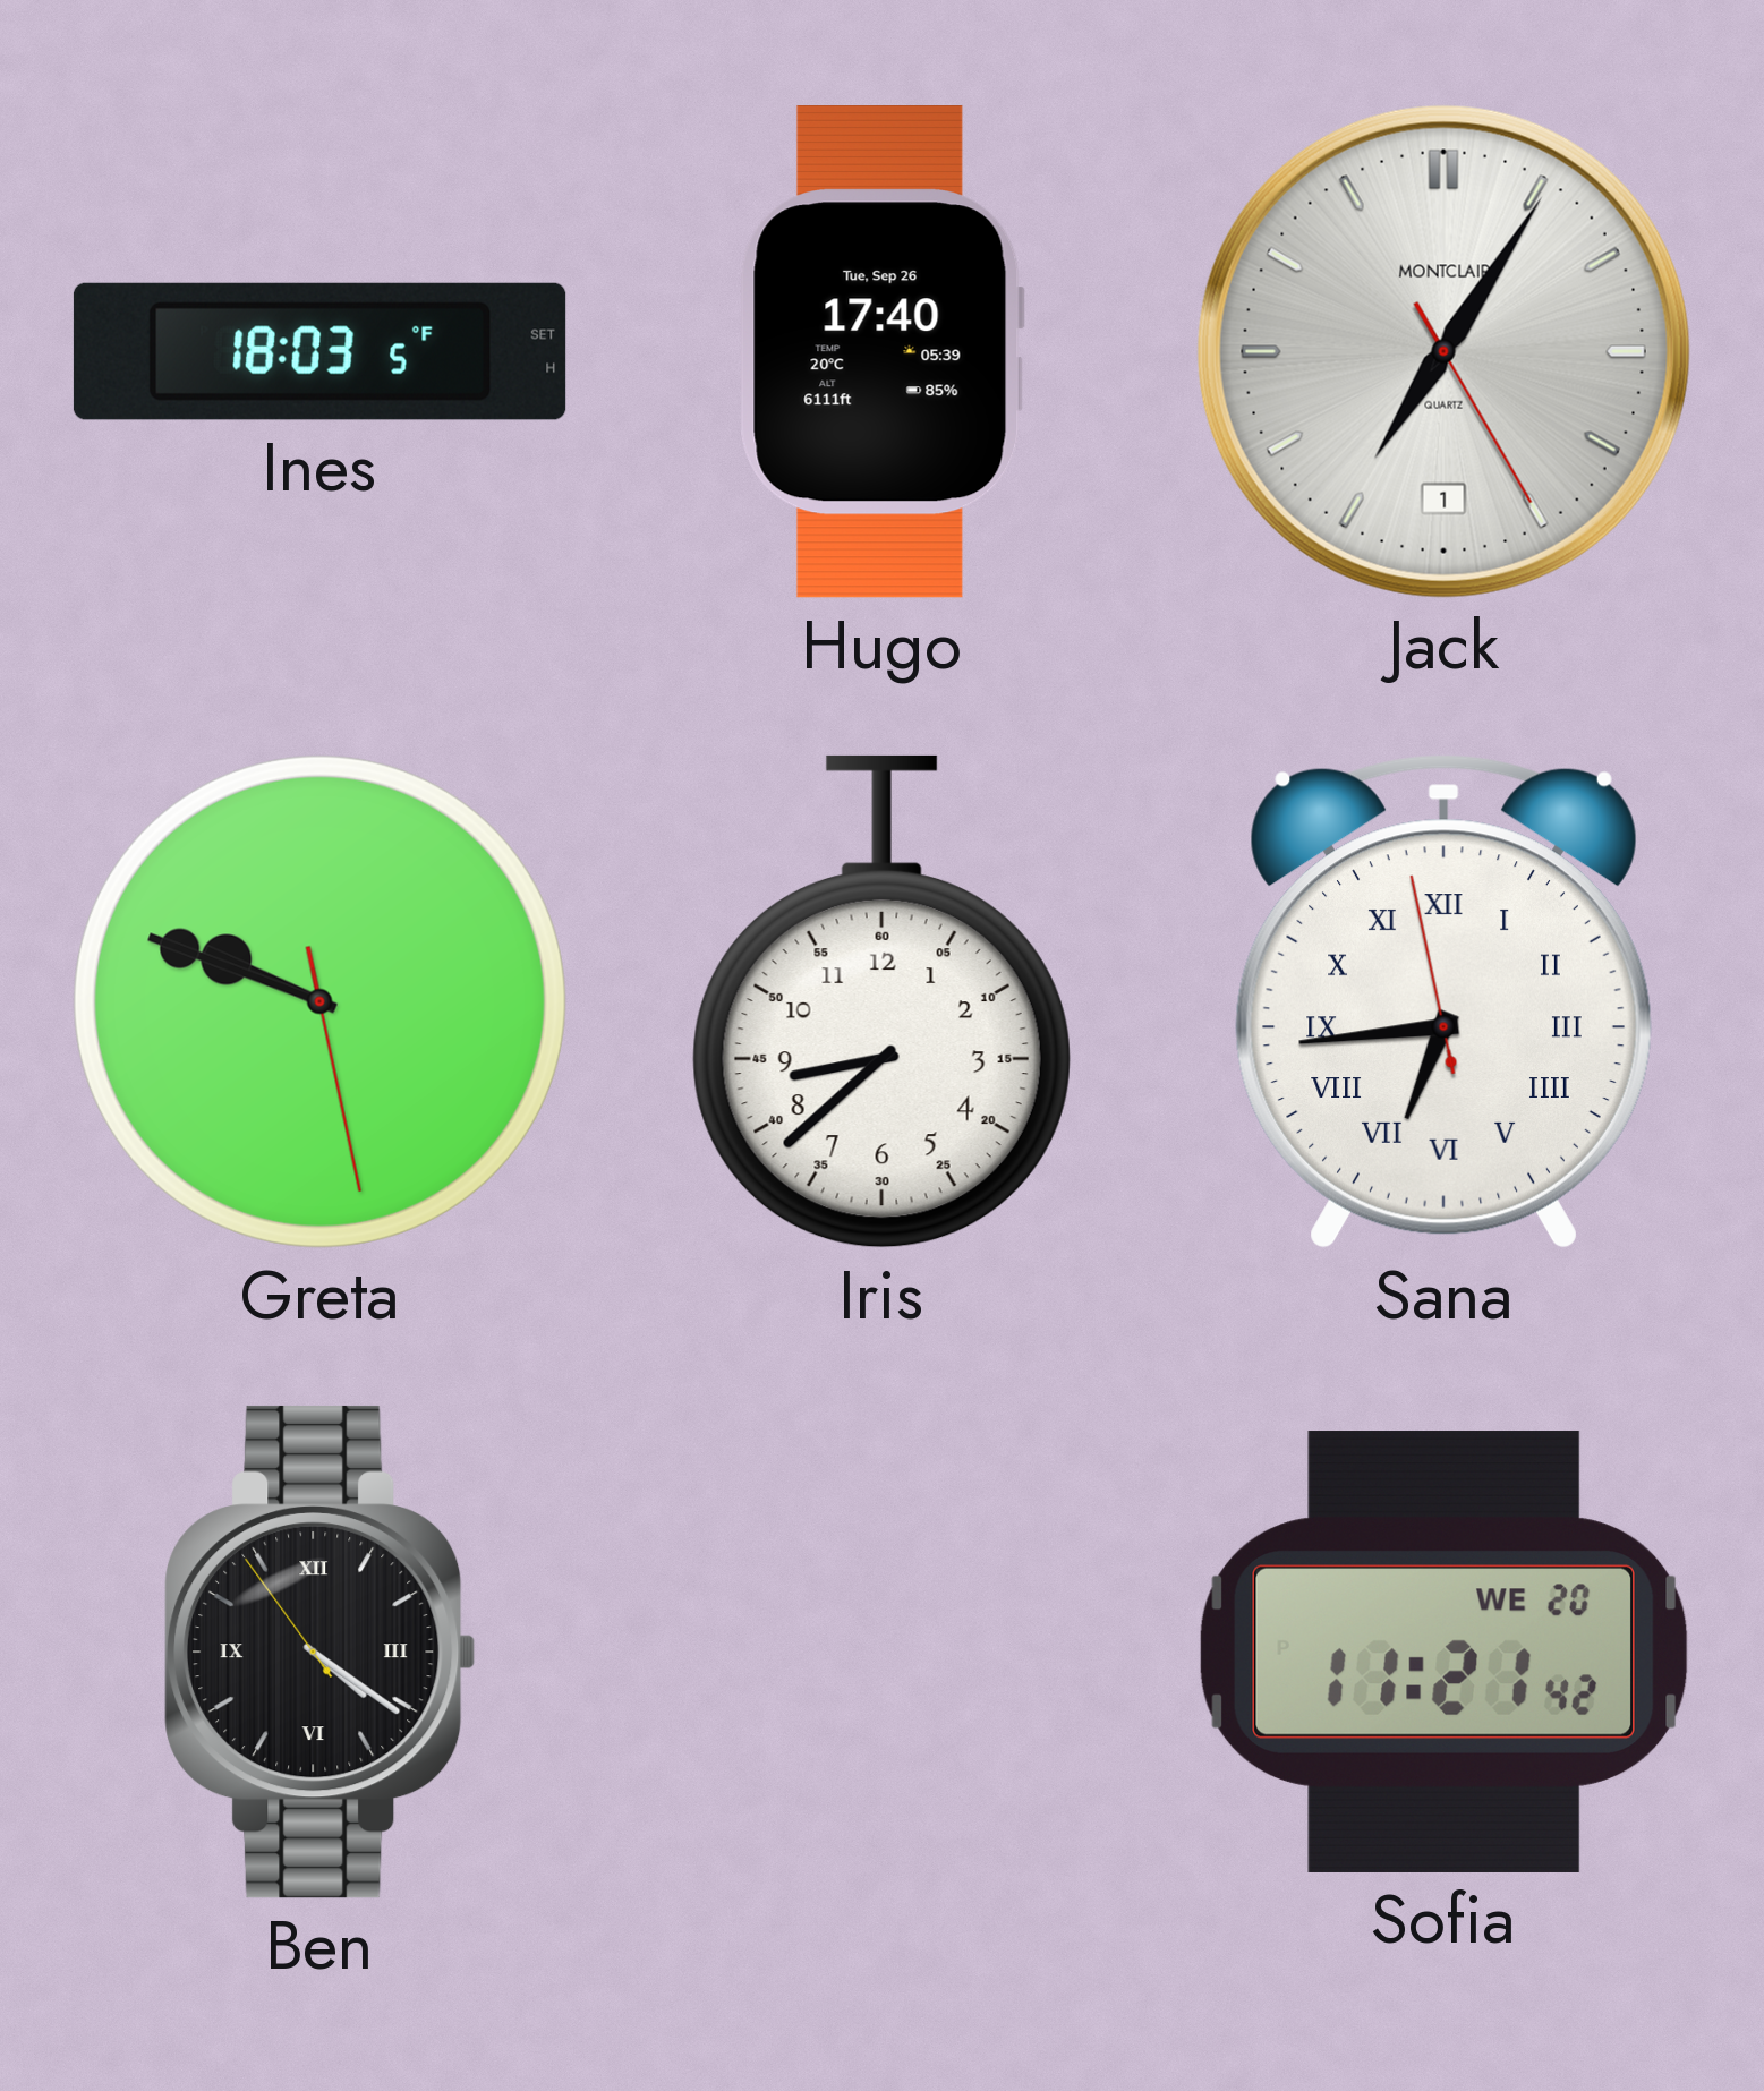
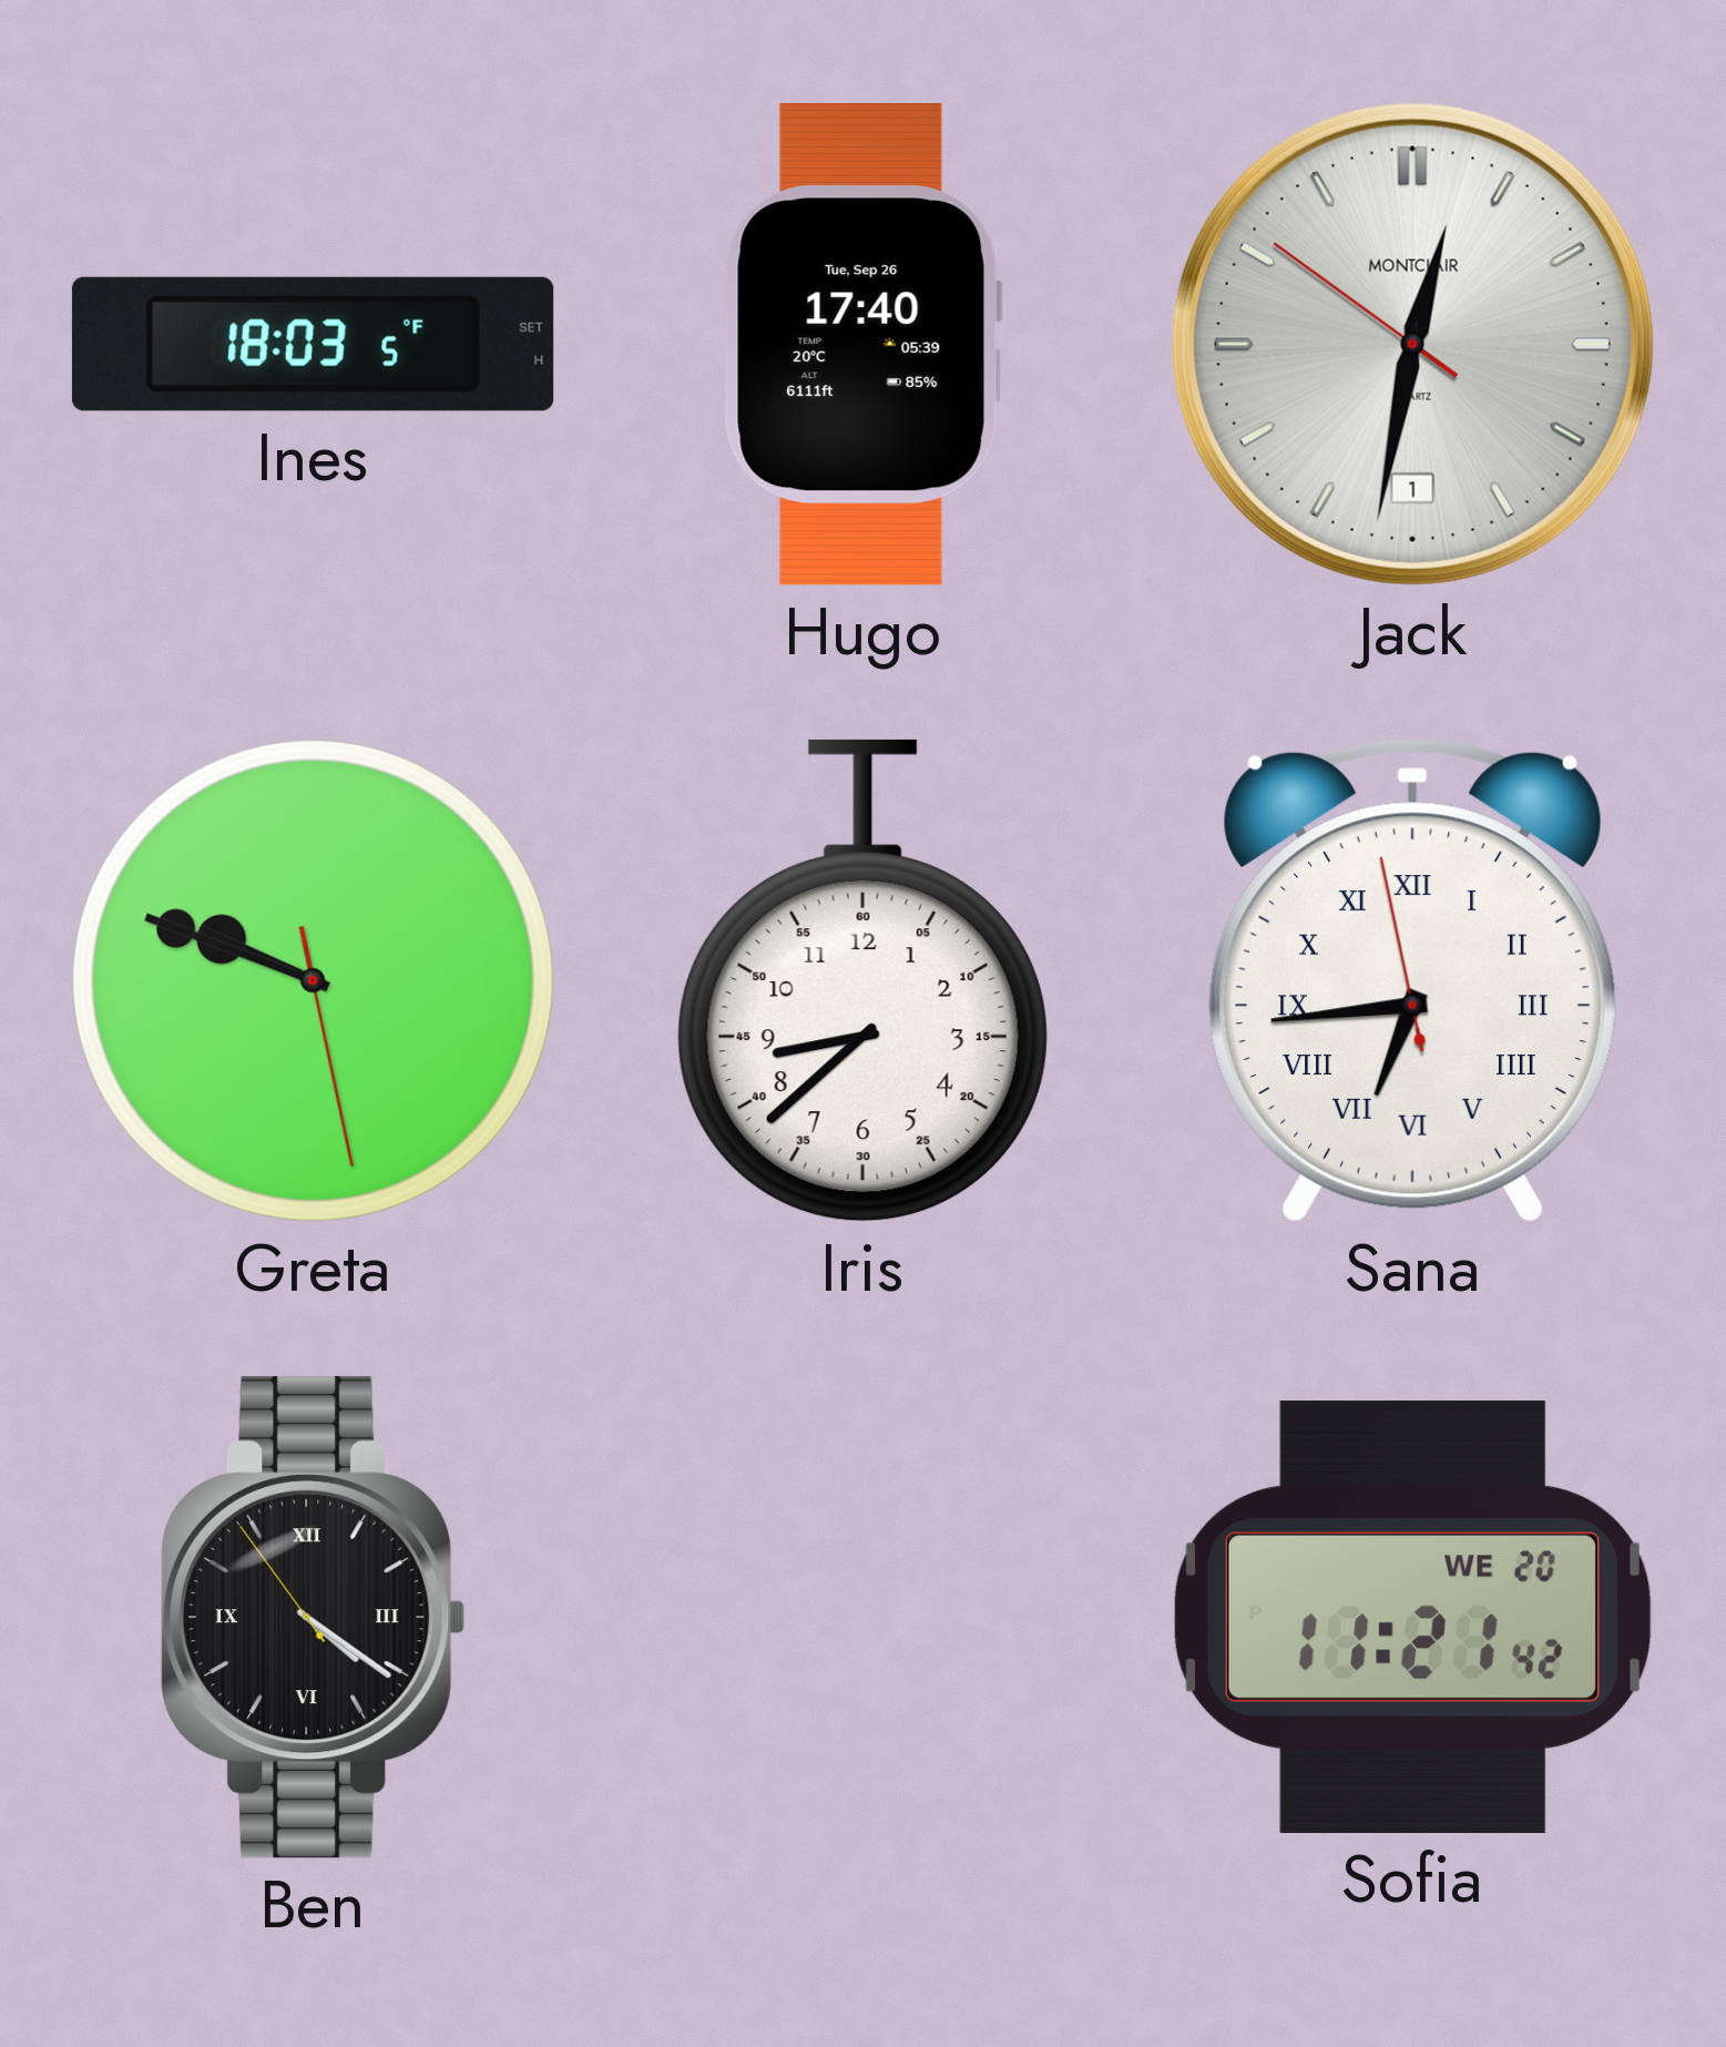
Jack: 7:05 -> 12:31 (1412, 344)
